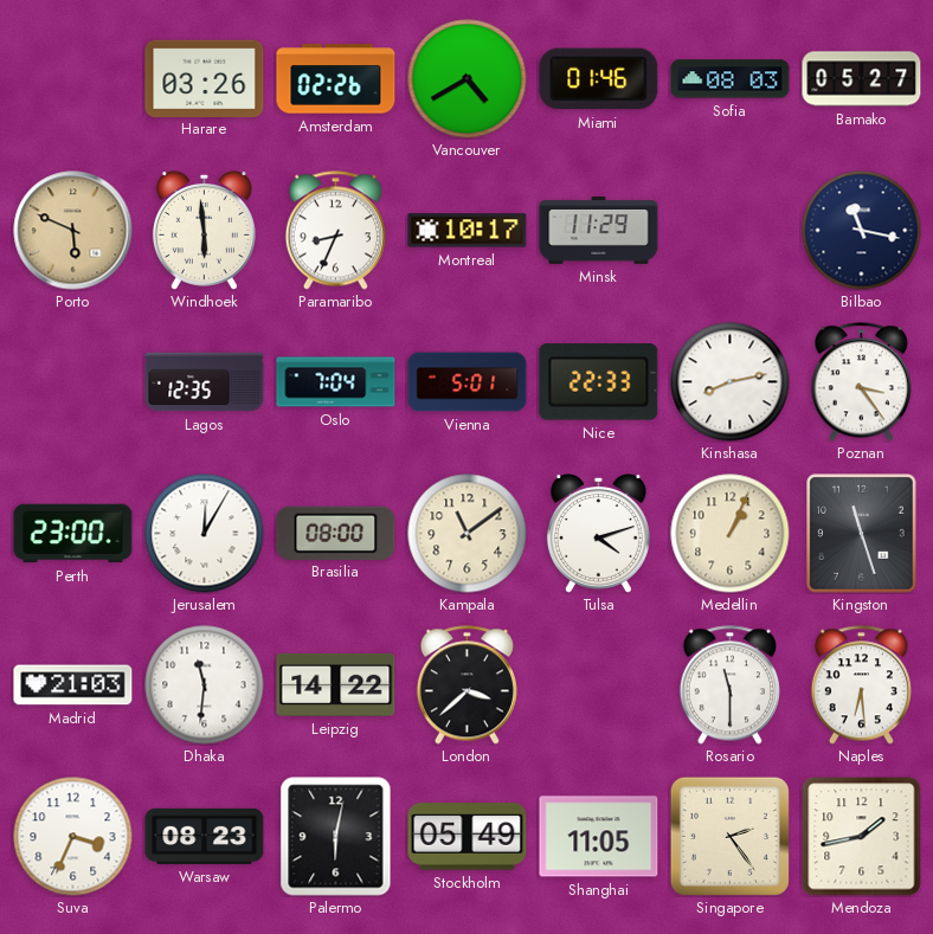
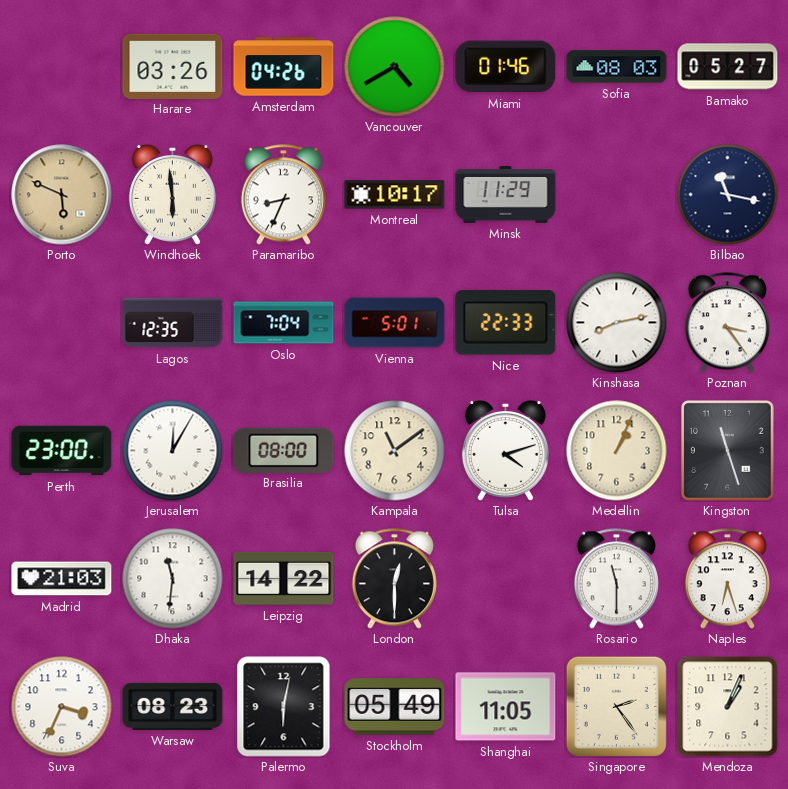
Amsterdam: 02:26 -> 04:26 (284, 67)
London: 3:38 -> 12:30 (394, 579)
Naples: 6:29 -> 6:27 (727, 579)
Mendoza: 1:43 -> 1:04 (728, 707)
